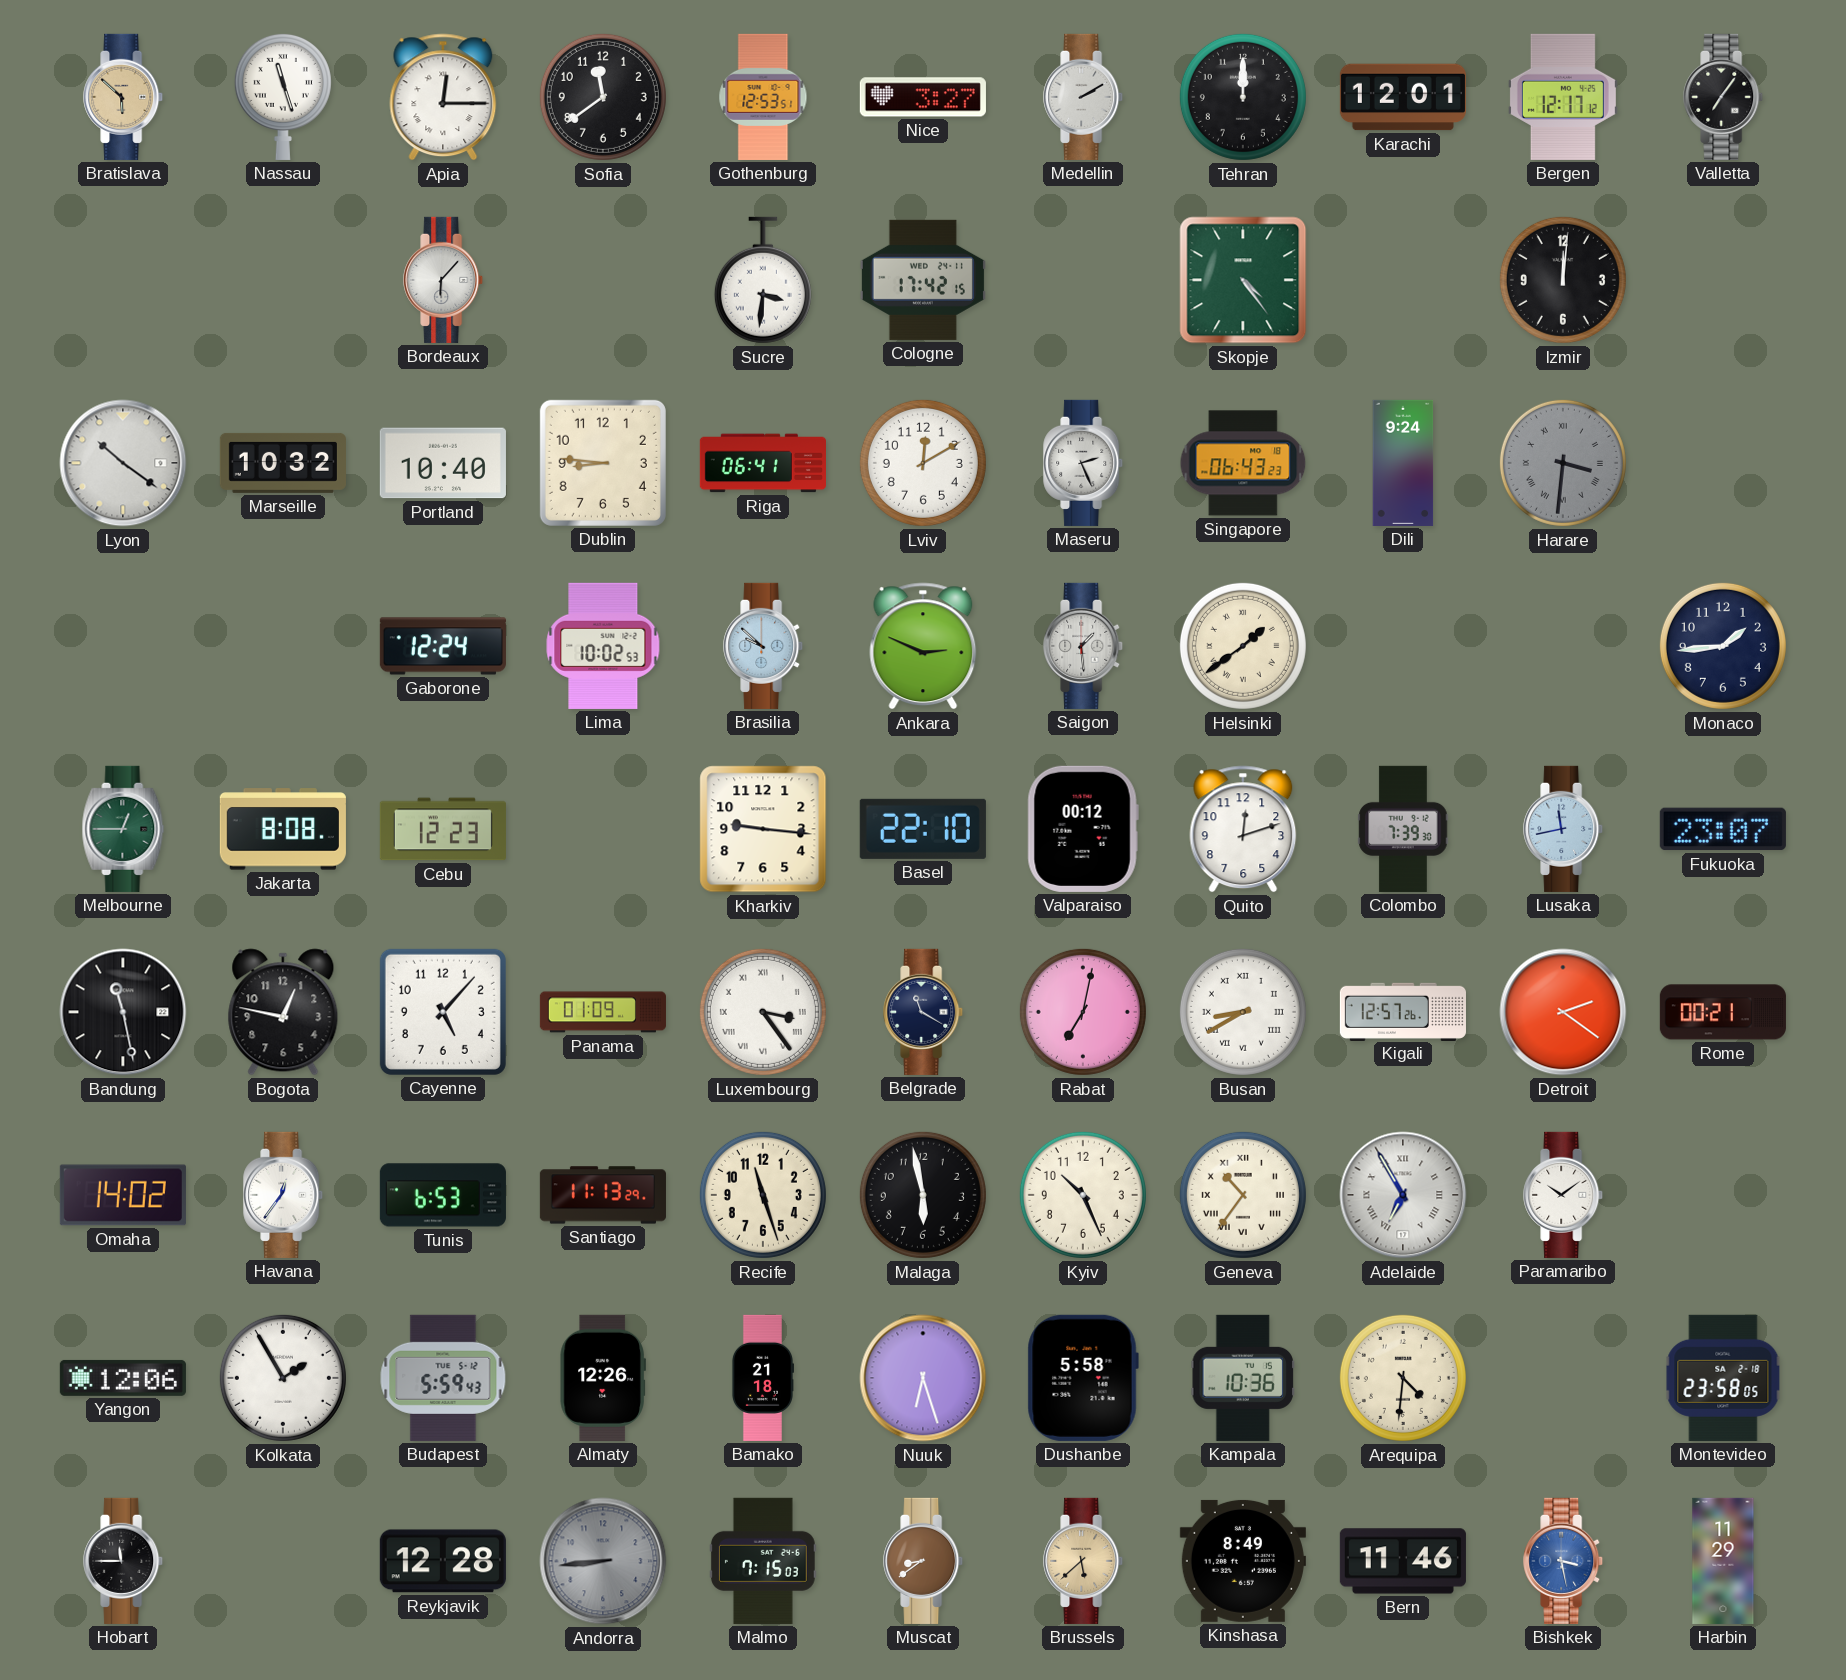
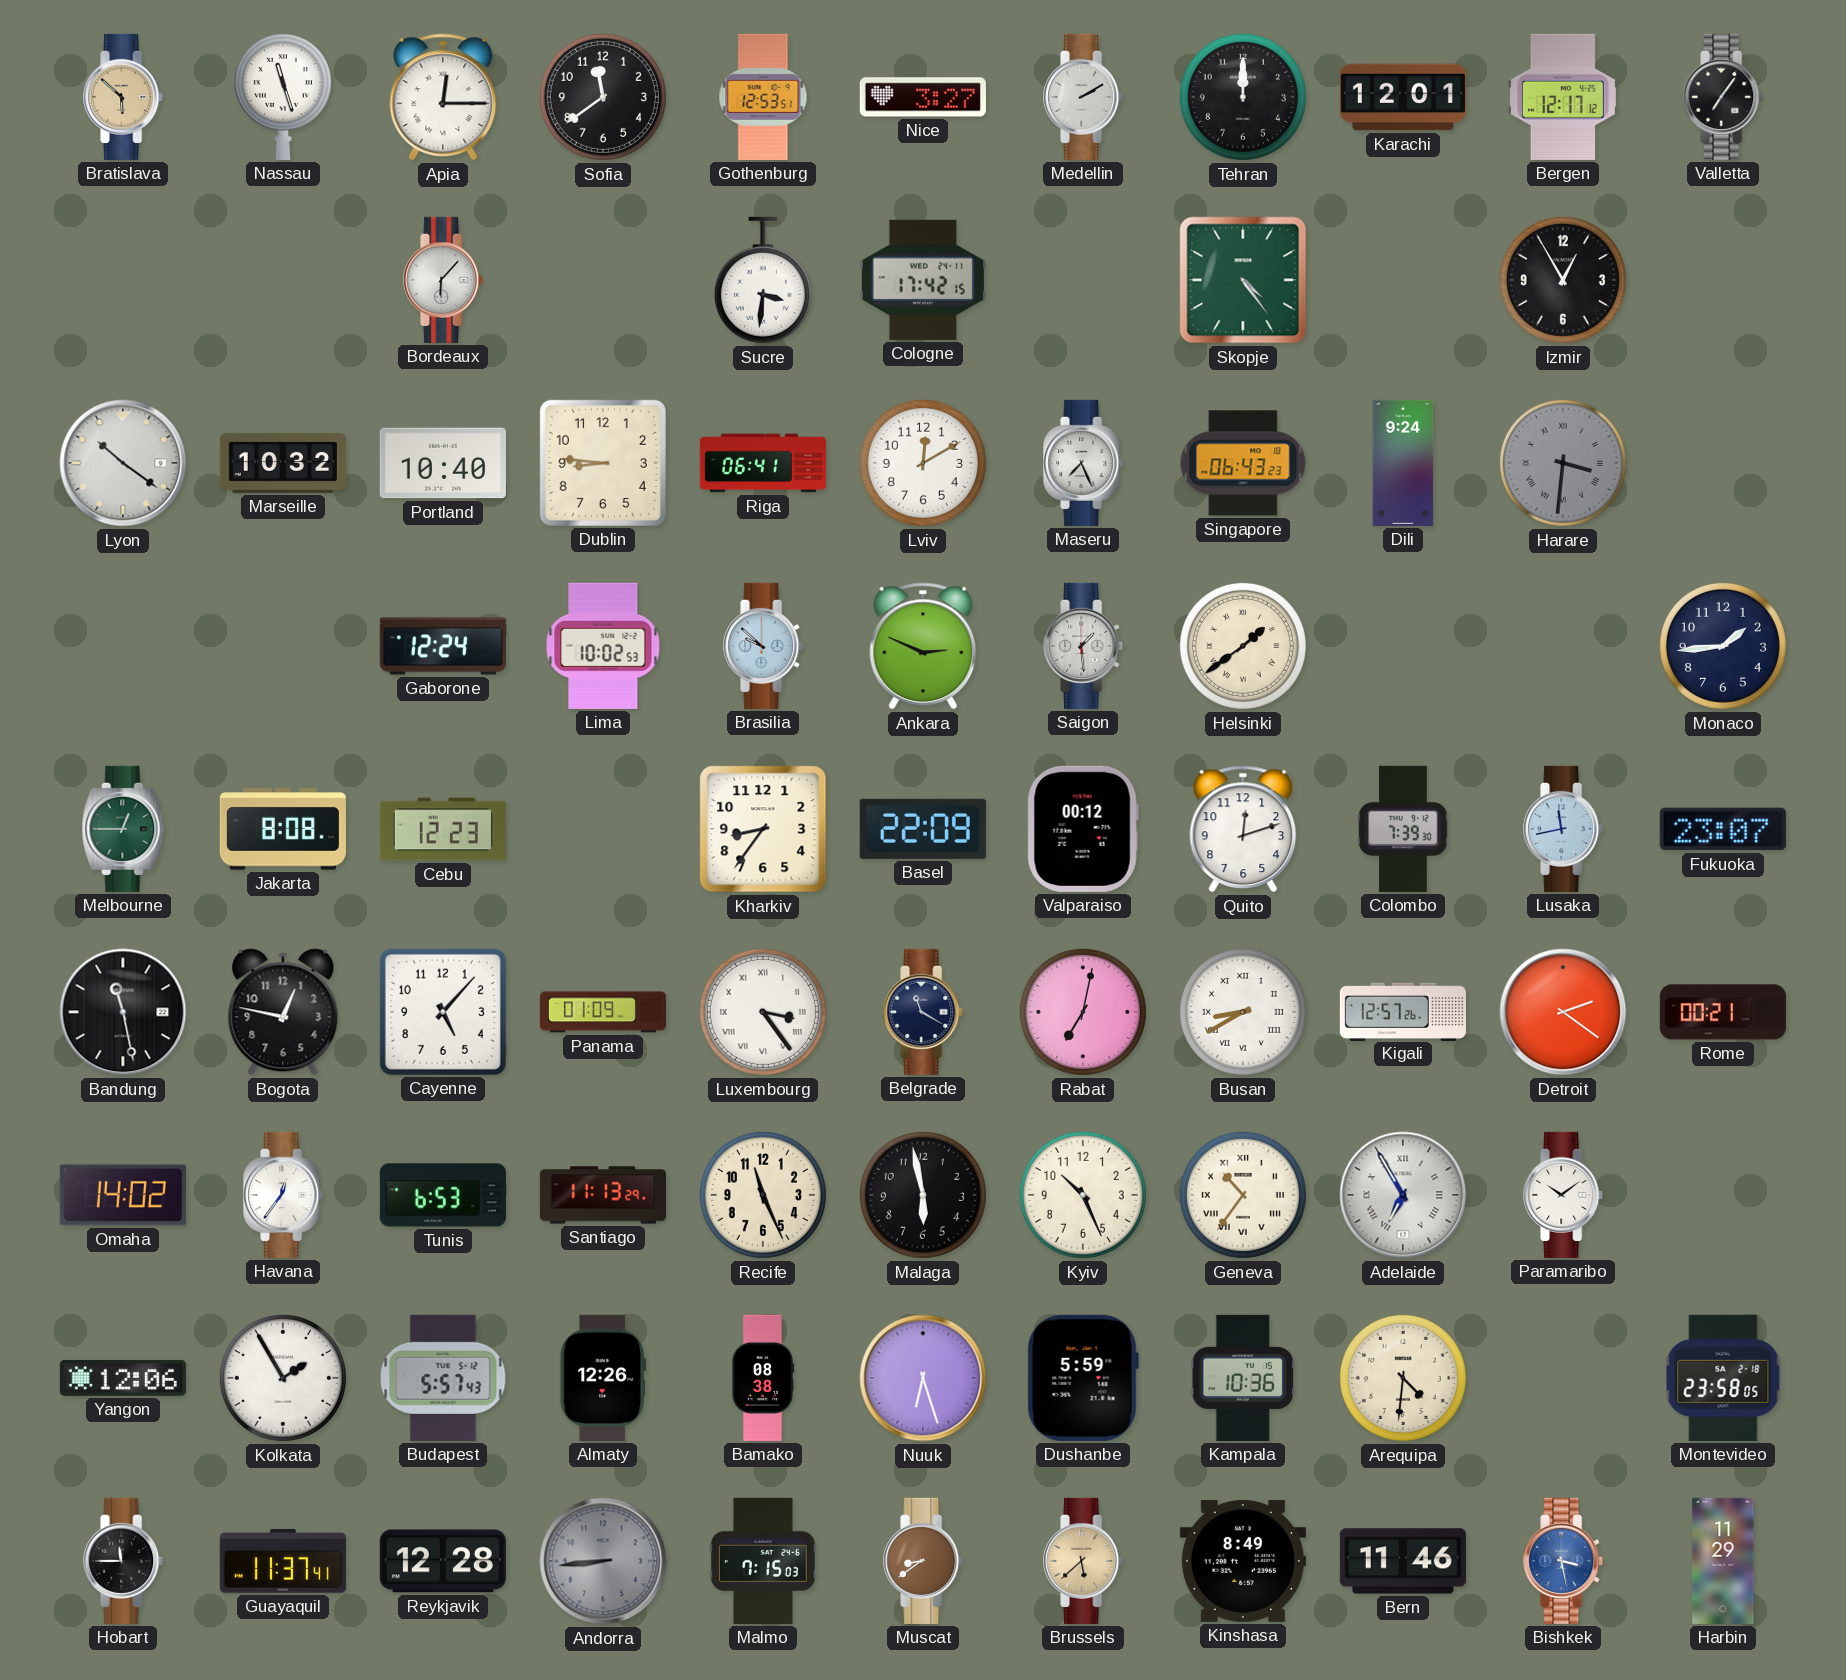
Izmir: 12:01 -> 12:55 (1563, 280)
Maseru: 2:26 -> 7:26 (1084, 463)
Kharkiv: 9:16 -> 8:36 (763, 829)
Basel: 22:10 -> 22:09 (923, 829)
Recife: 11:27 -> 11:26 (763, 1195)
Budapest: 5:59 -> 5:57 (443, 1378)
Bamako: 21:18 -> 08:38 (762, 1378)
Dushanbe: 5:58 -> 5:59 (1083, 1378)
Guayaquil: none -> 11:37 (283, 1562)
